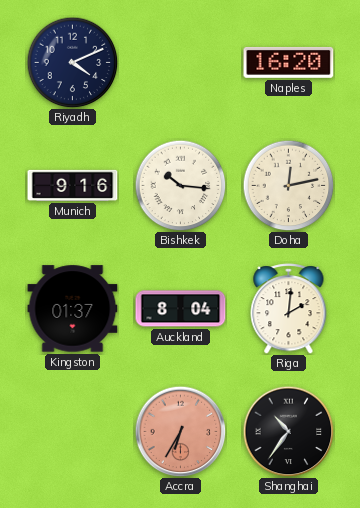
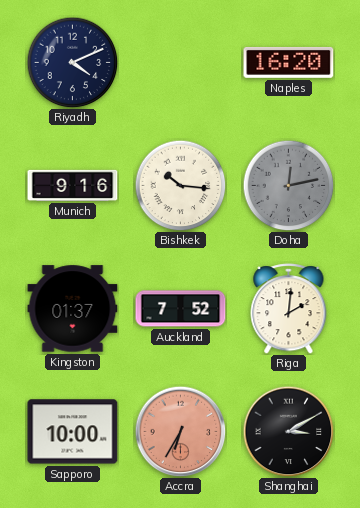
Doha dial: cream -> grey (288, 185)
Auckland: 8:04 -> 7:52 (181, 309)
Sapporo: none -> 10:00 (73, 432)
Shanghai: 10:36 -> 3:10 (288, 431)
